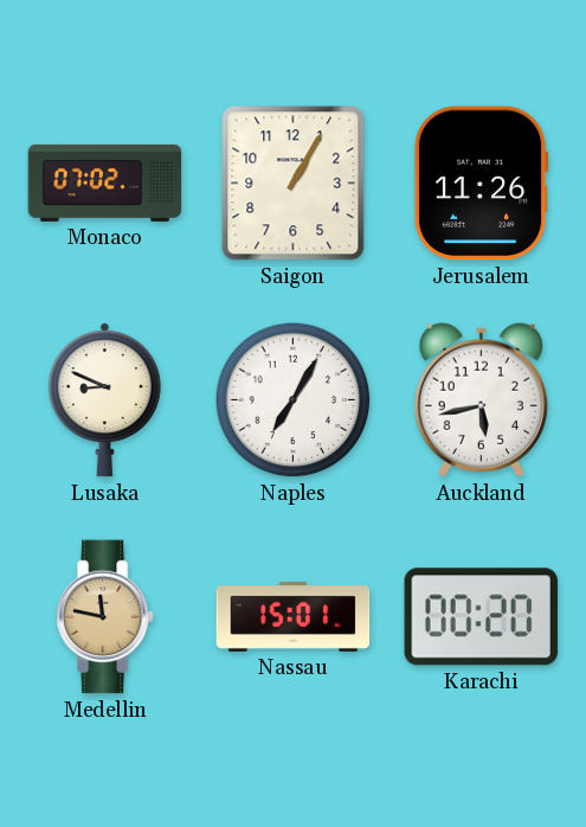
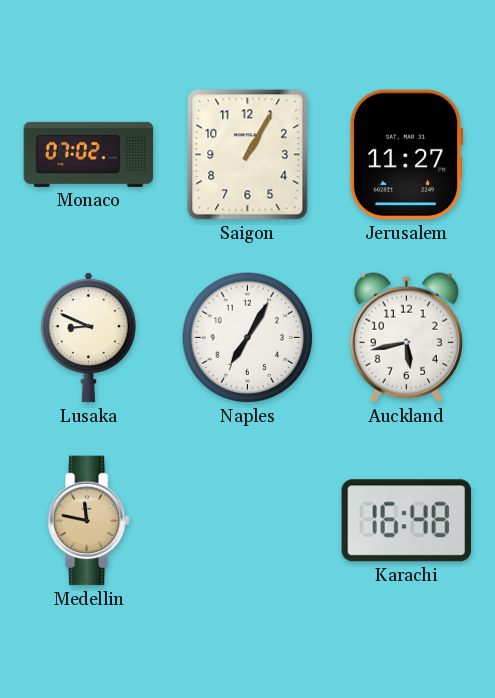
Jerusalem: 11:26 -> 11:27 (406, 155)
Nassau: 15:01 -> none (294, 616)
Karachi: 00:20 -> 16:48 (406, 521)
